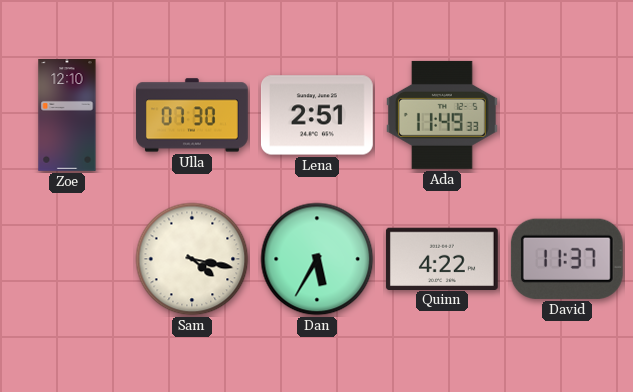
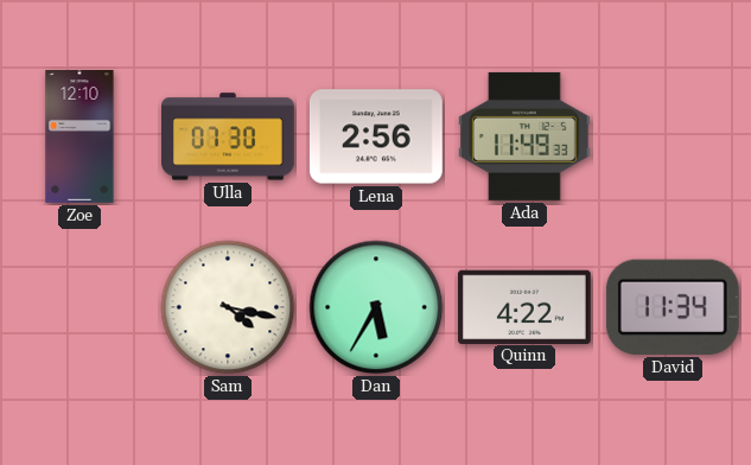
Lena: 2:51 -> 2:56 (376, 136)
David: 11:37 -> 11:34 (673, 307)
